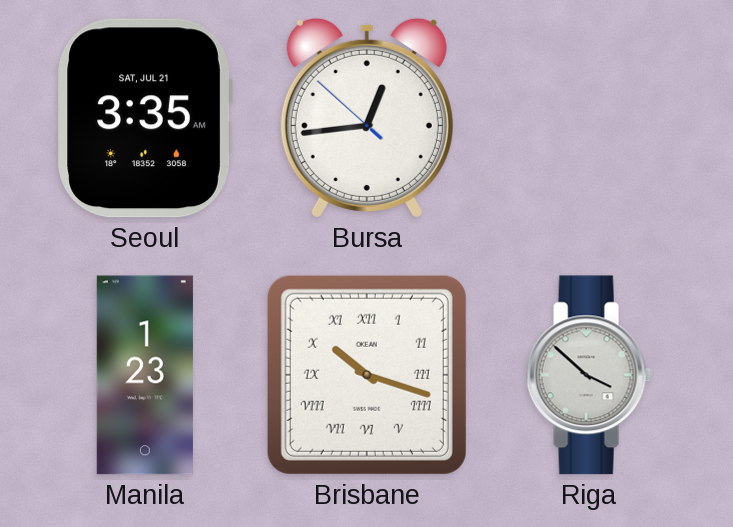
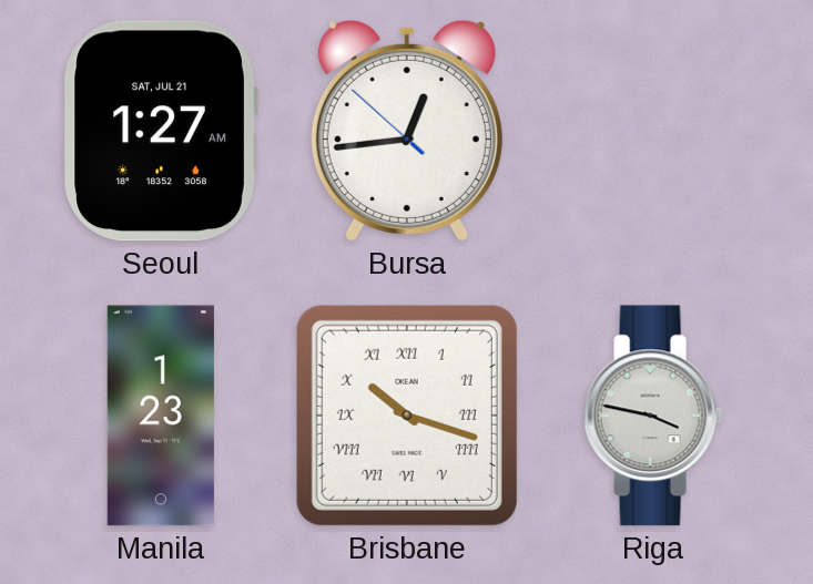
Seoul: 3:35 -> 1:27 (161, 131)
Riga: 3:52 -> 3:47 (653, 416)
